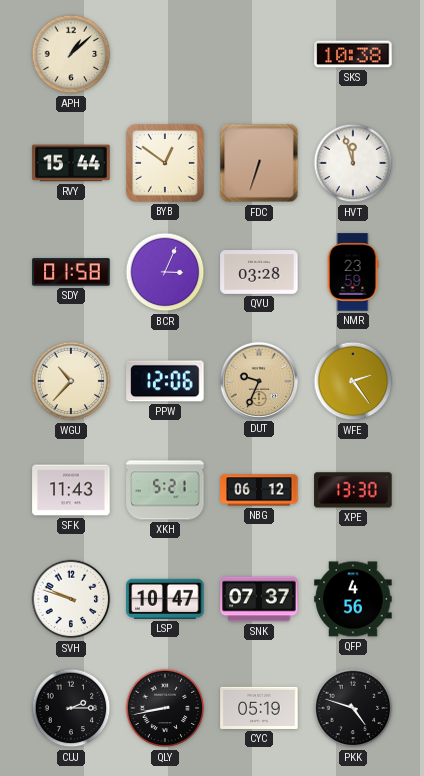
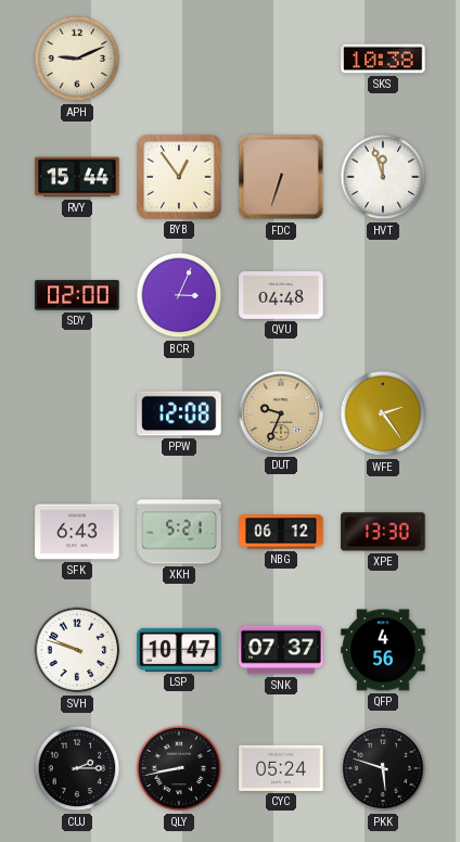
APH: 1:08 -> 9:11 (77, 59)
BYB: 12:51 -> 12:54 (179, 177)
SDY: 01:58 -> 02:00 (77, 295)
QVU: 03:28 -> 04:48 (281, 296)
NMR: 23:59 -> none (353, 272)
WGU: 10:37 -> none (71, 381)
PPW: 12:06 -> 12:08 (179, 413)
SFK: 11:43 -> 6:43 (77, 532)
CYC: 05:19 -> 05:24 (281, 768)
PKK: 4:48 -> 5:48 (383, 768)
